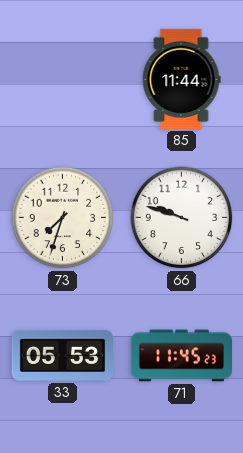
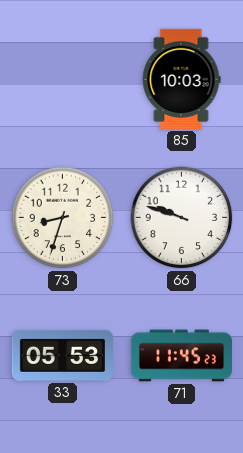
85: 11:44 -> 10:03 (181, 79)
73: 7:33 -> 8:33 (63, 218)
